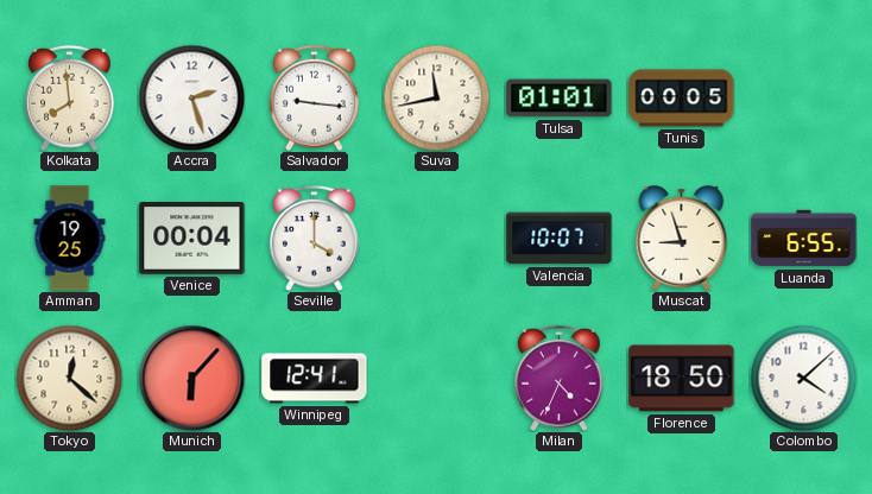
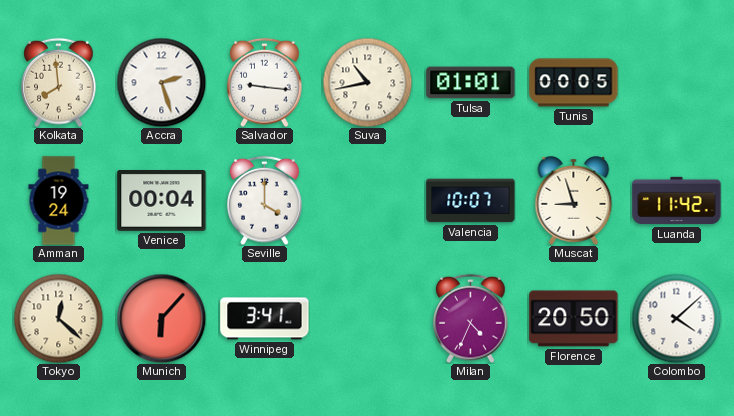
Suva: 11:43 -> 10:43 (367, 82)
Amman: 19:25 -> 19:24 (59, 201)
Luanda: 6:55 -> 11:42 (677, 201)
Winnipeg: 12:41 -> 3:41 (265, 319)
Florence: 18:50 -> 20:50 (574, 319)
